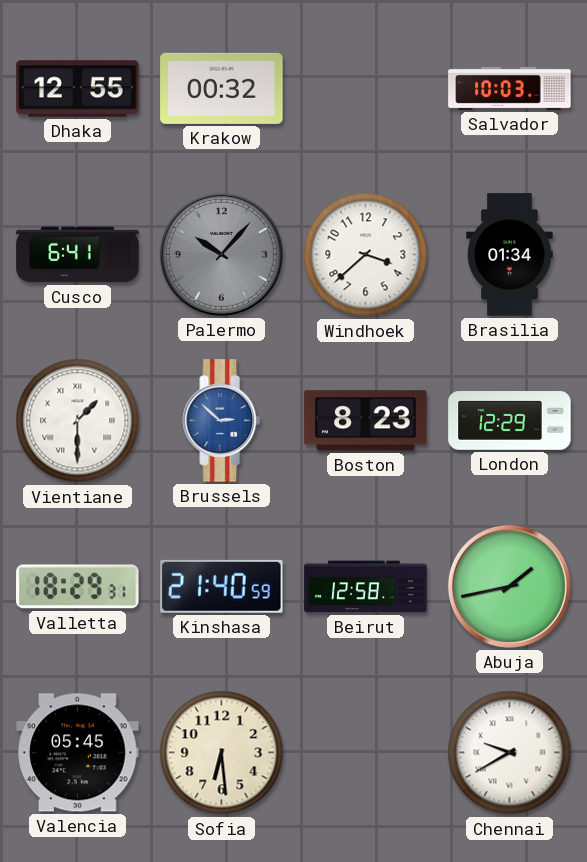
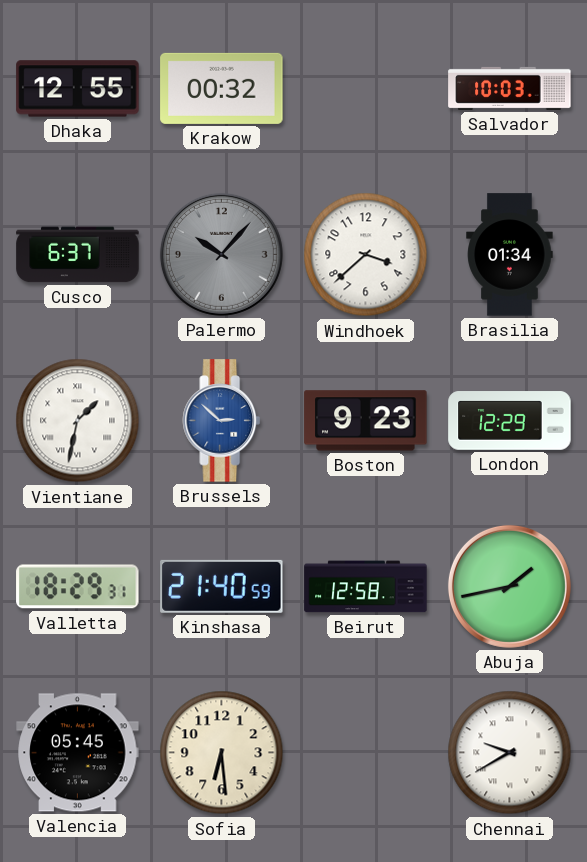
Cusco: 6:41 -> 6:37 (78, 255)
Vientiane: 1:30 -> 1:32 (78, 421)
Boston: 8:23 -> 9:23 (366, 421)
